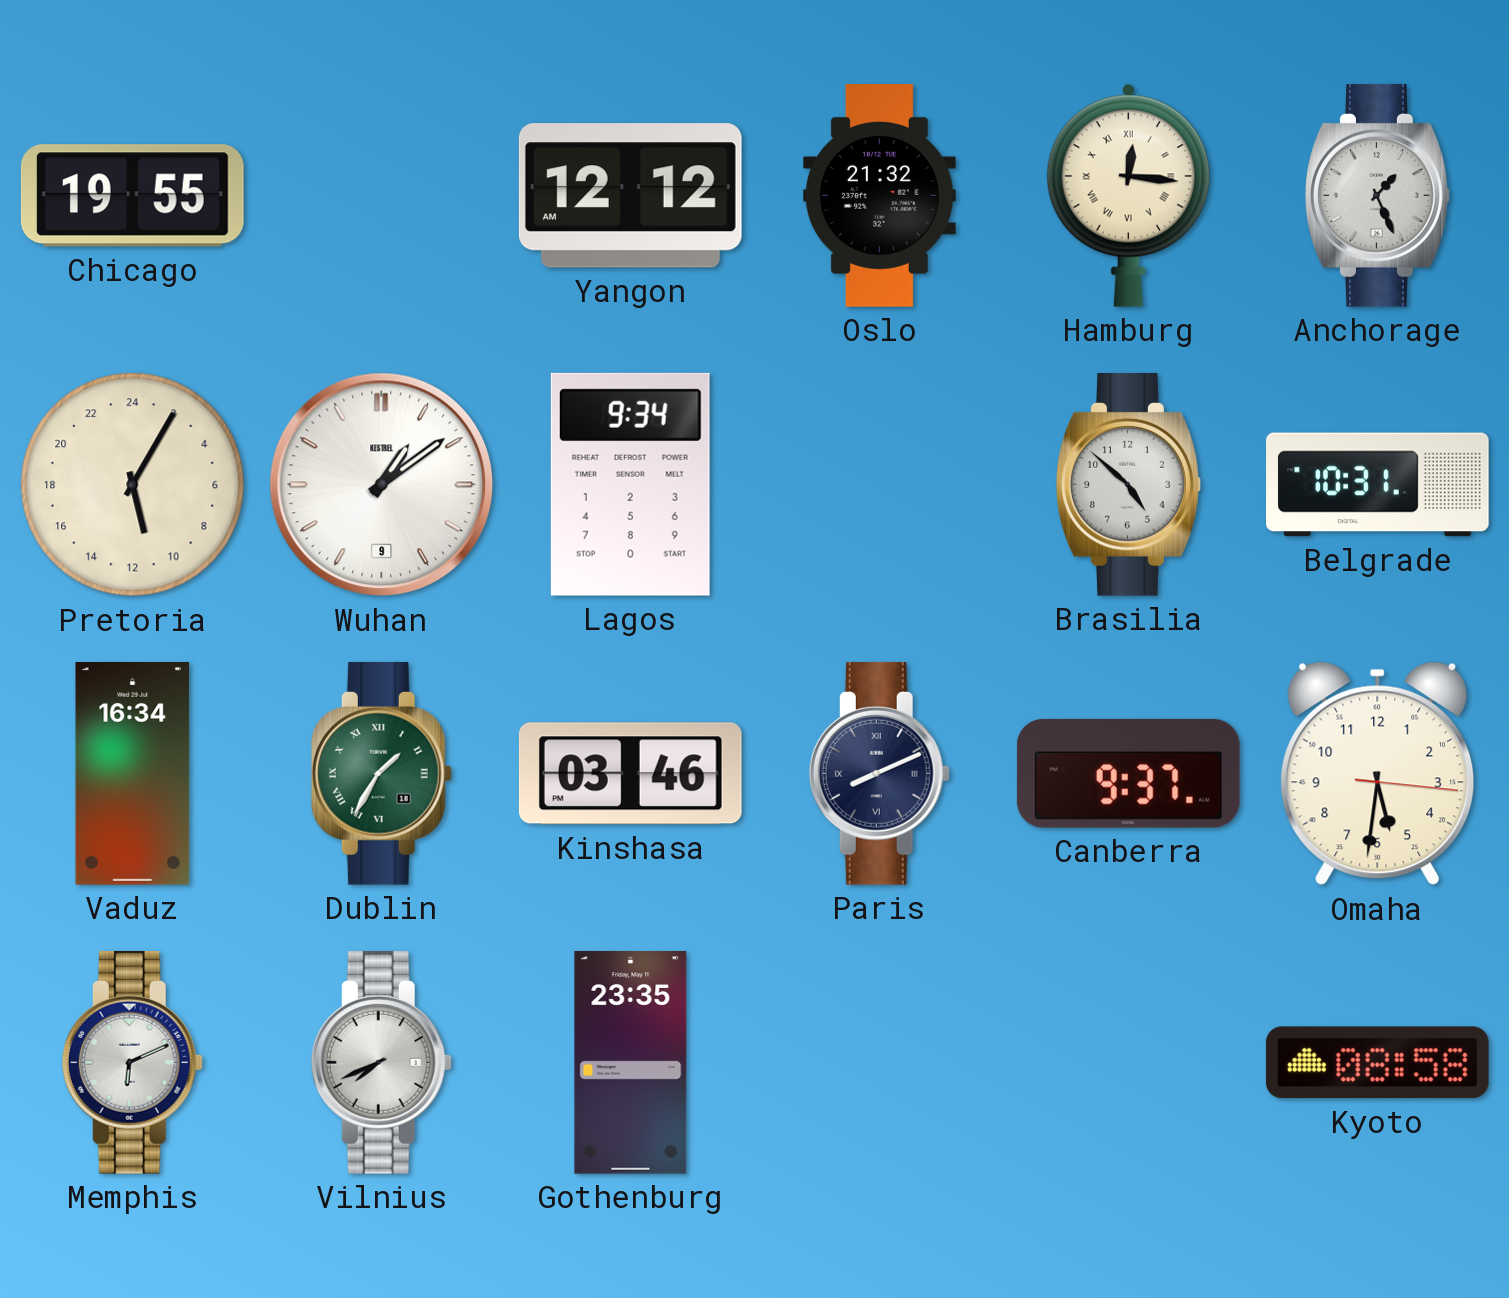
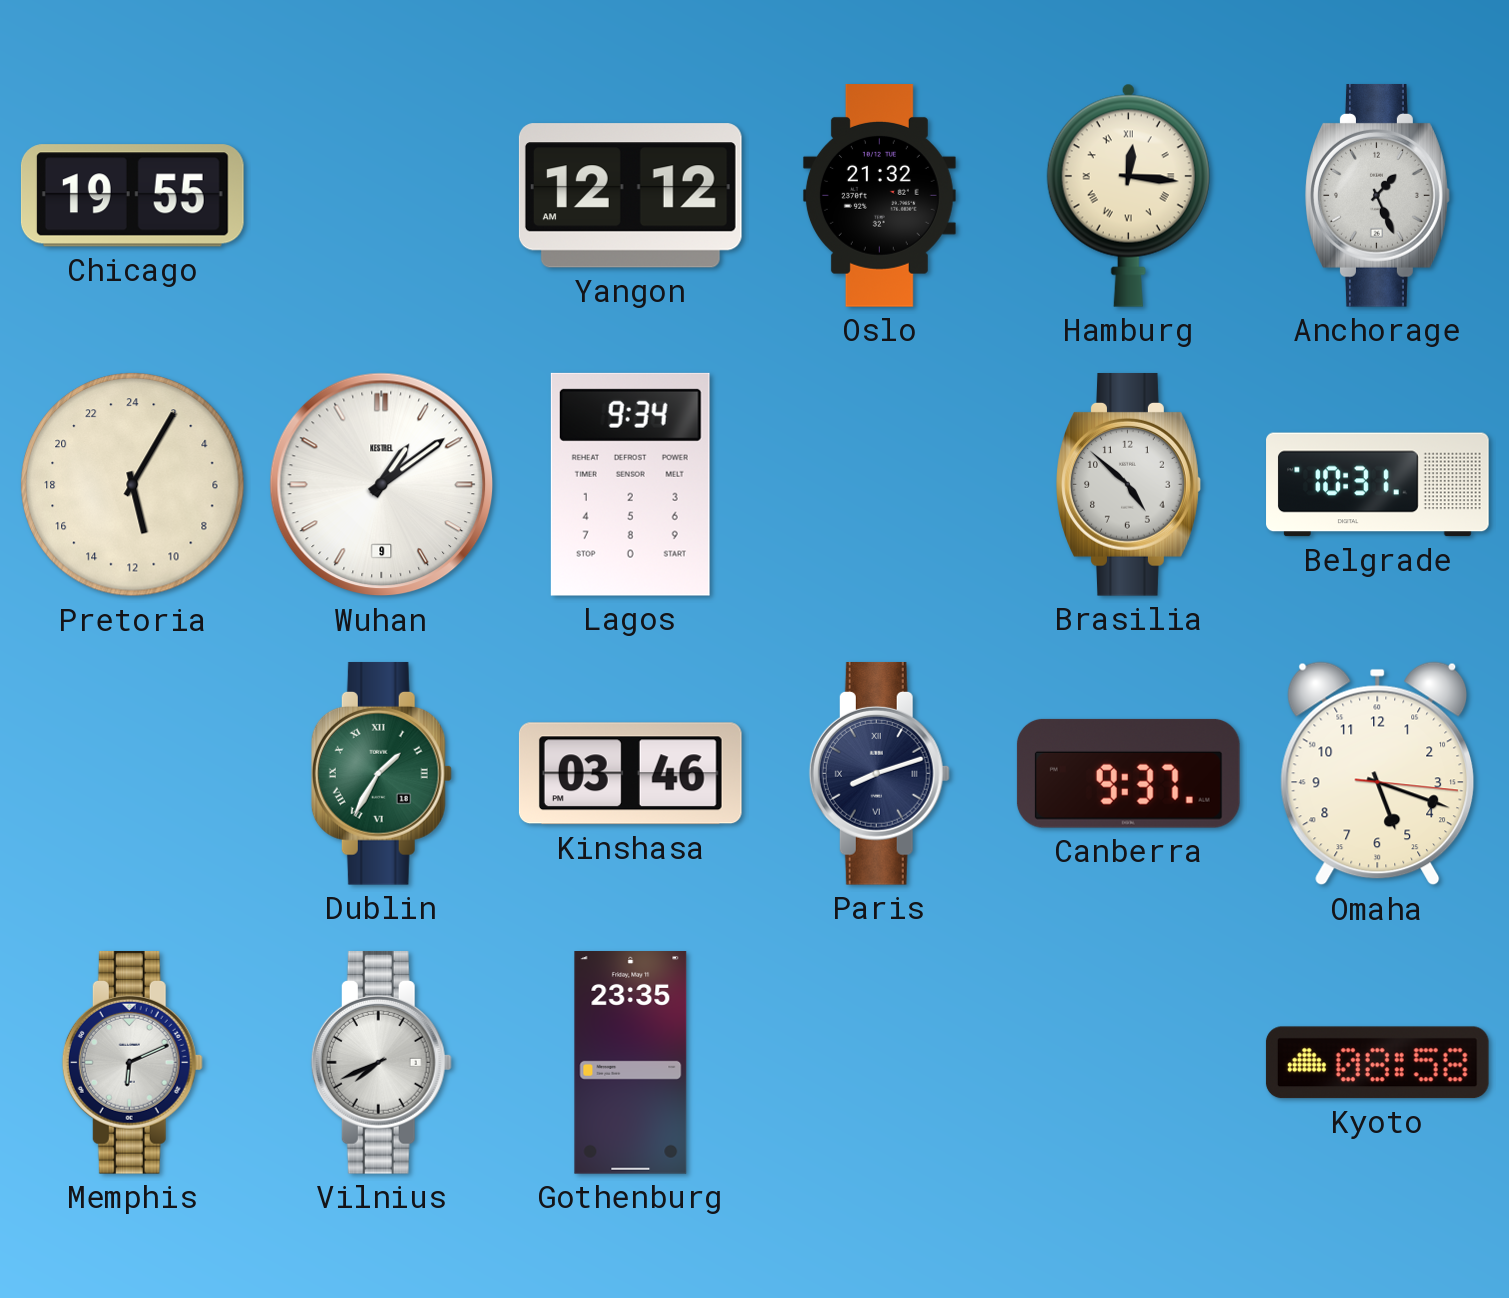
Vaduz: 16:34 -> none (133, 774)
Paris: 8:11 -> 8:12 (879, 773)
Omaha: 5:31 -> 5:18 (1378, 774)
